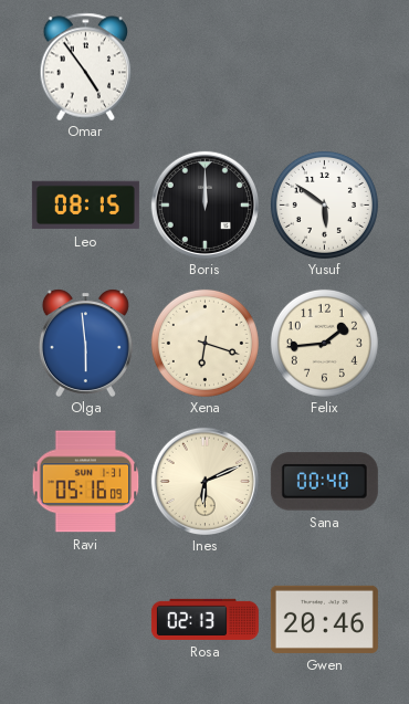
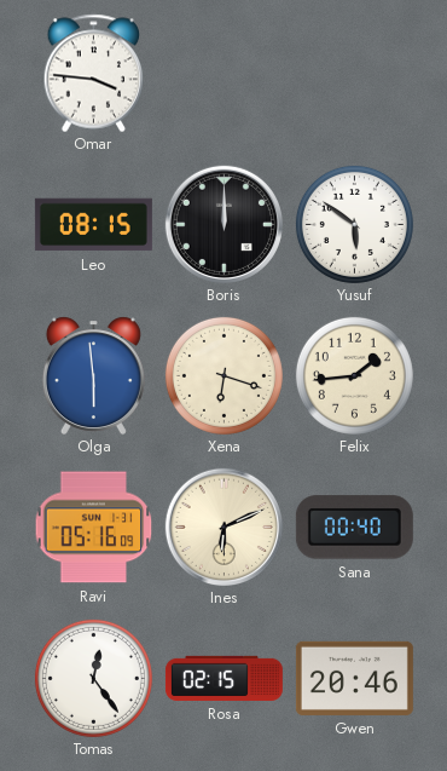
Omar: 4:54 -> 3:46 (94, 73)
Tomas: none -> 12:24 (93, 678)
Rosa: 02:13 -> 02:15 (224, 678)
